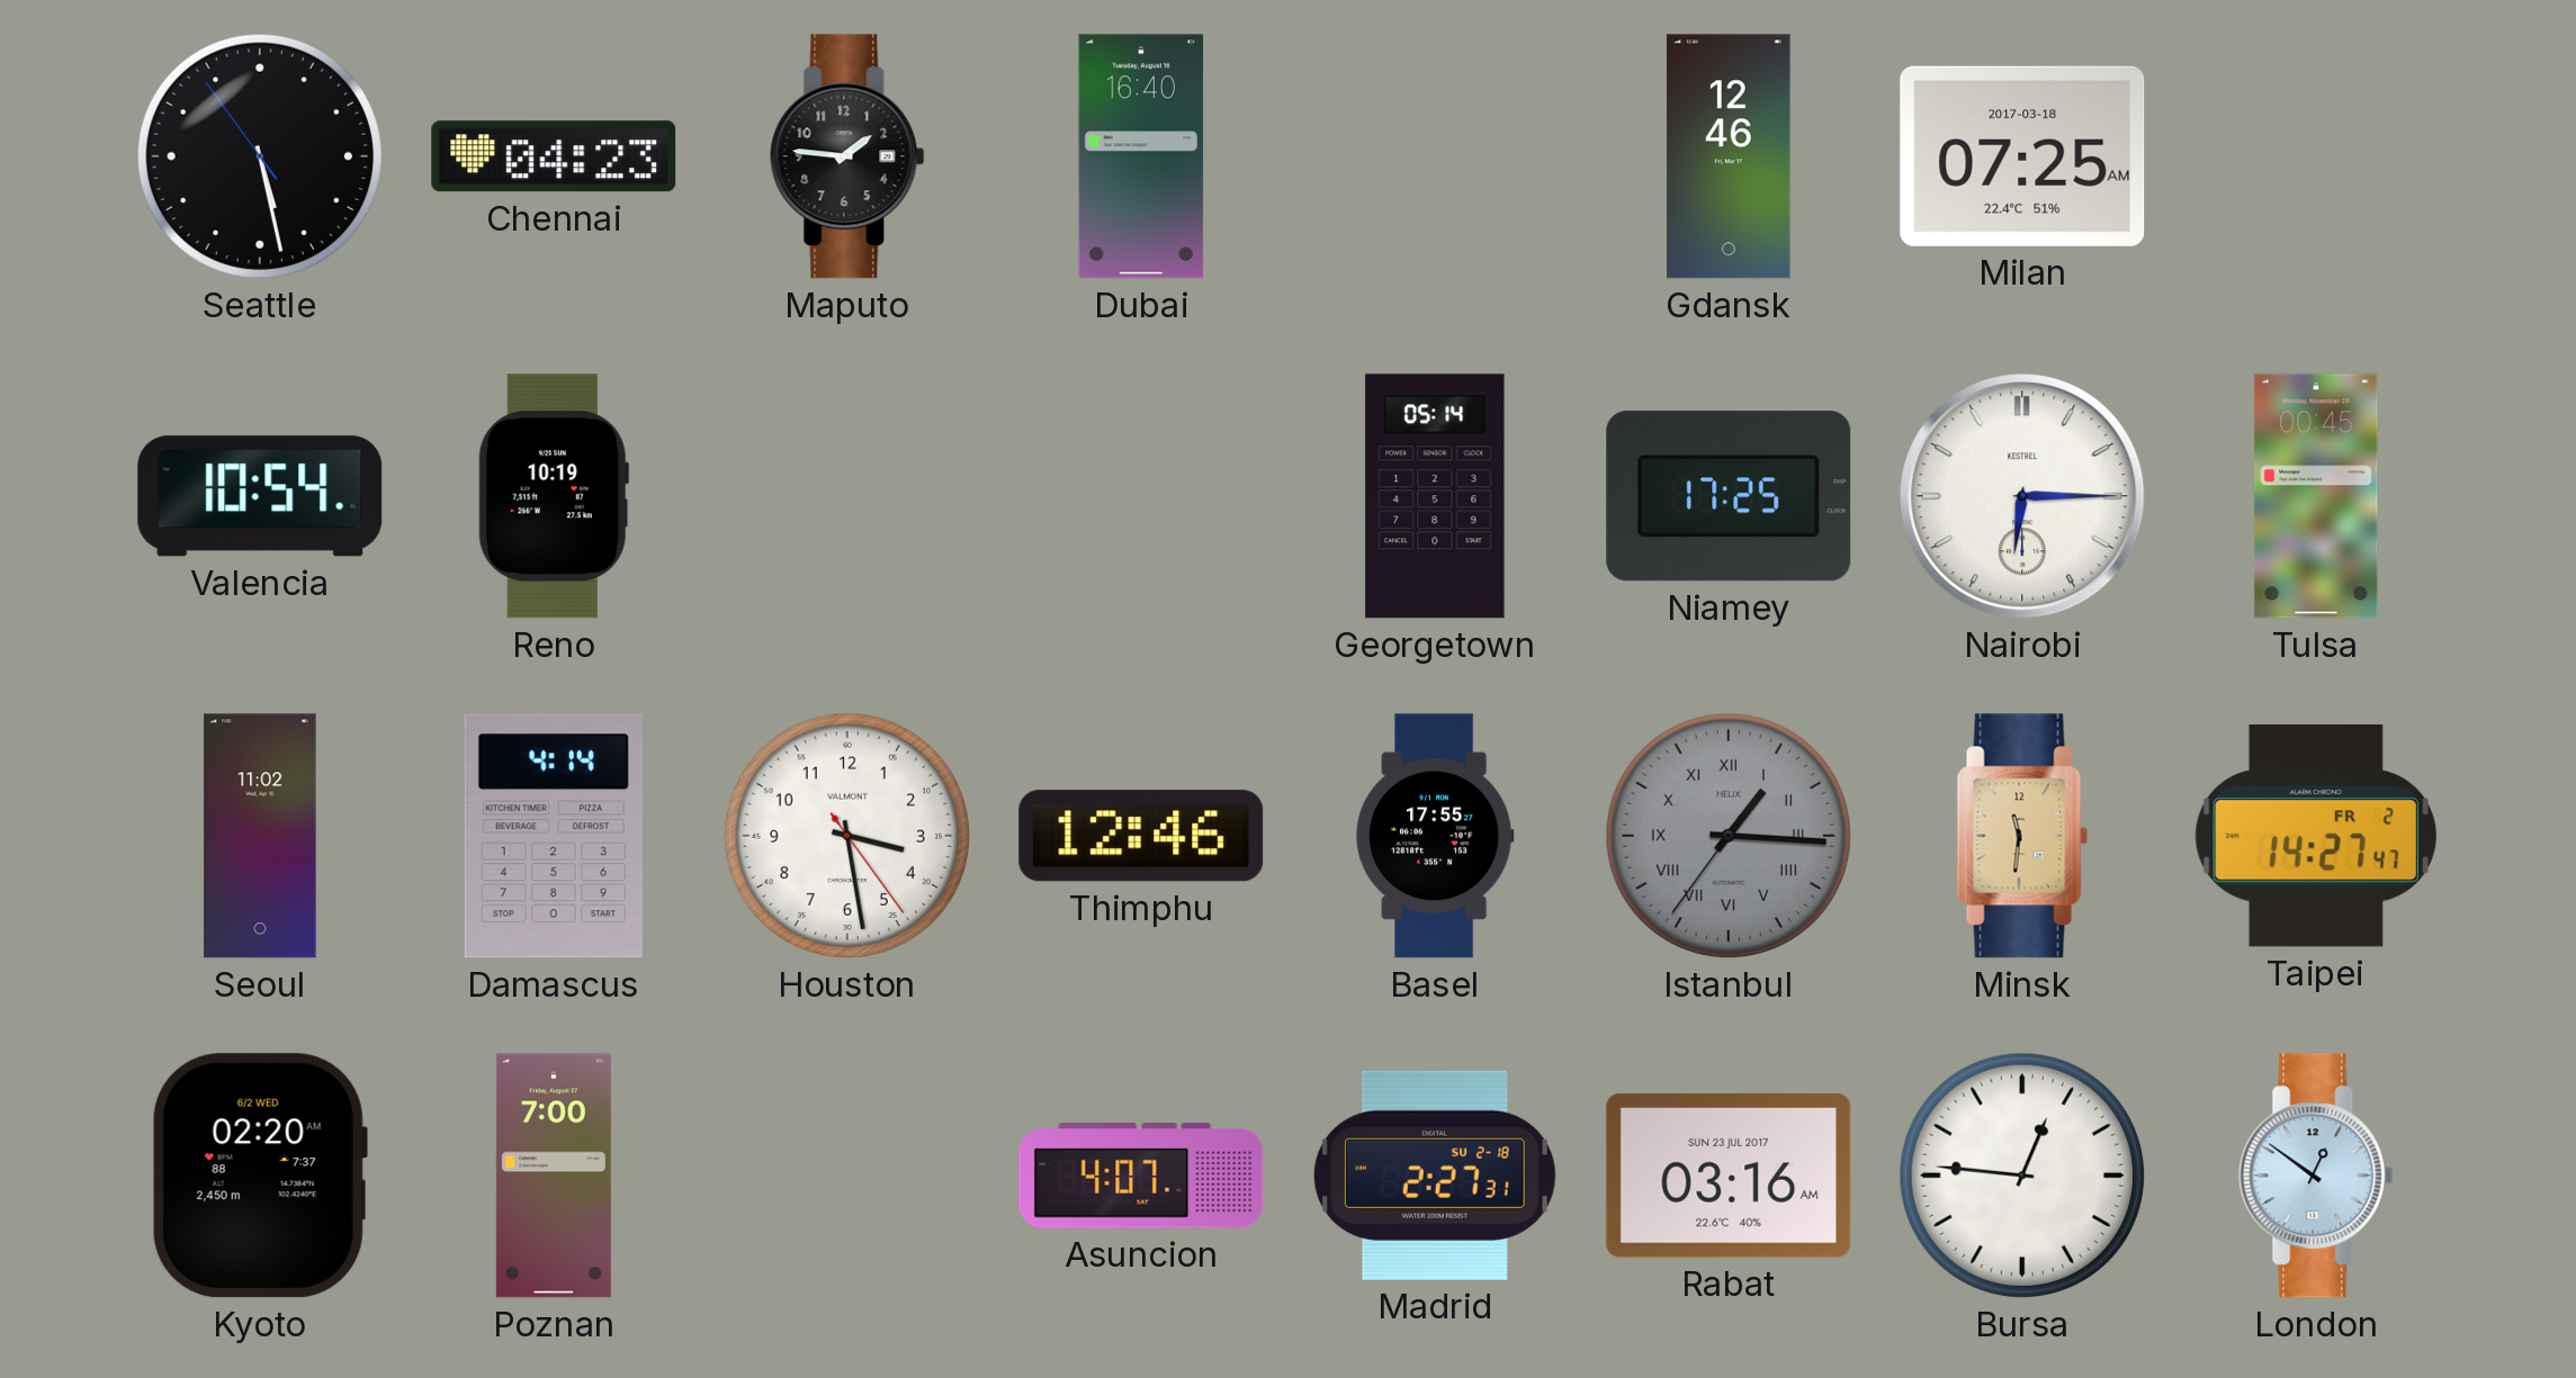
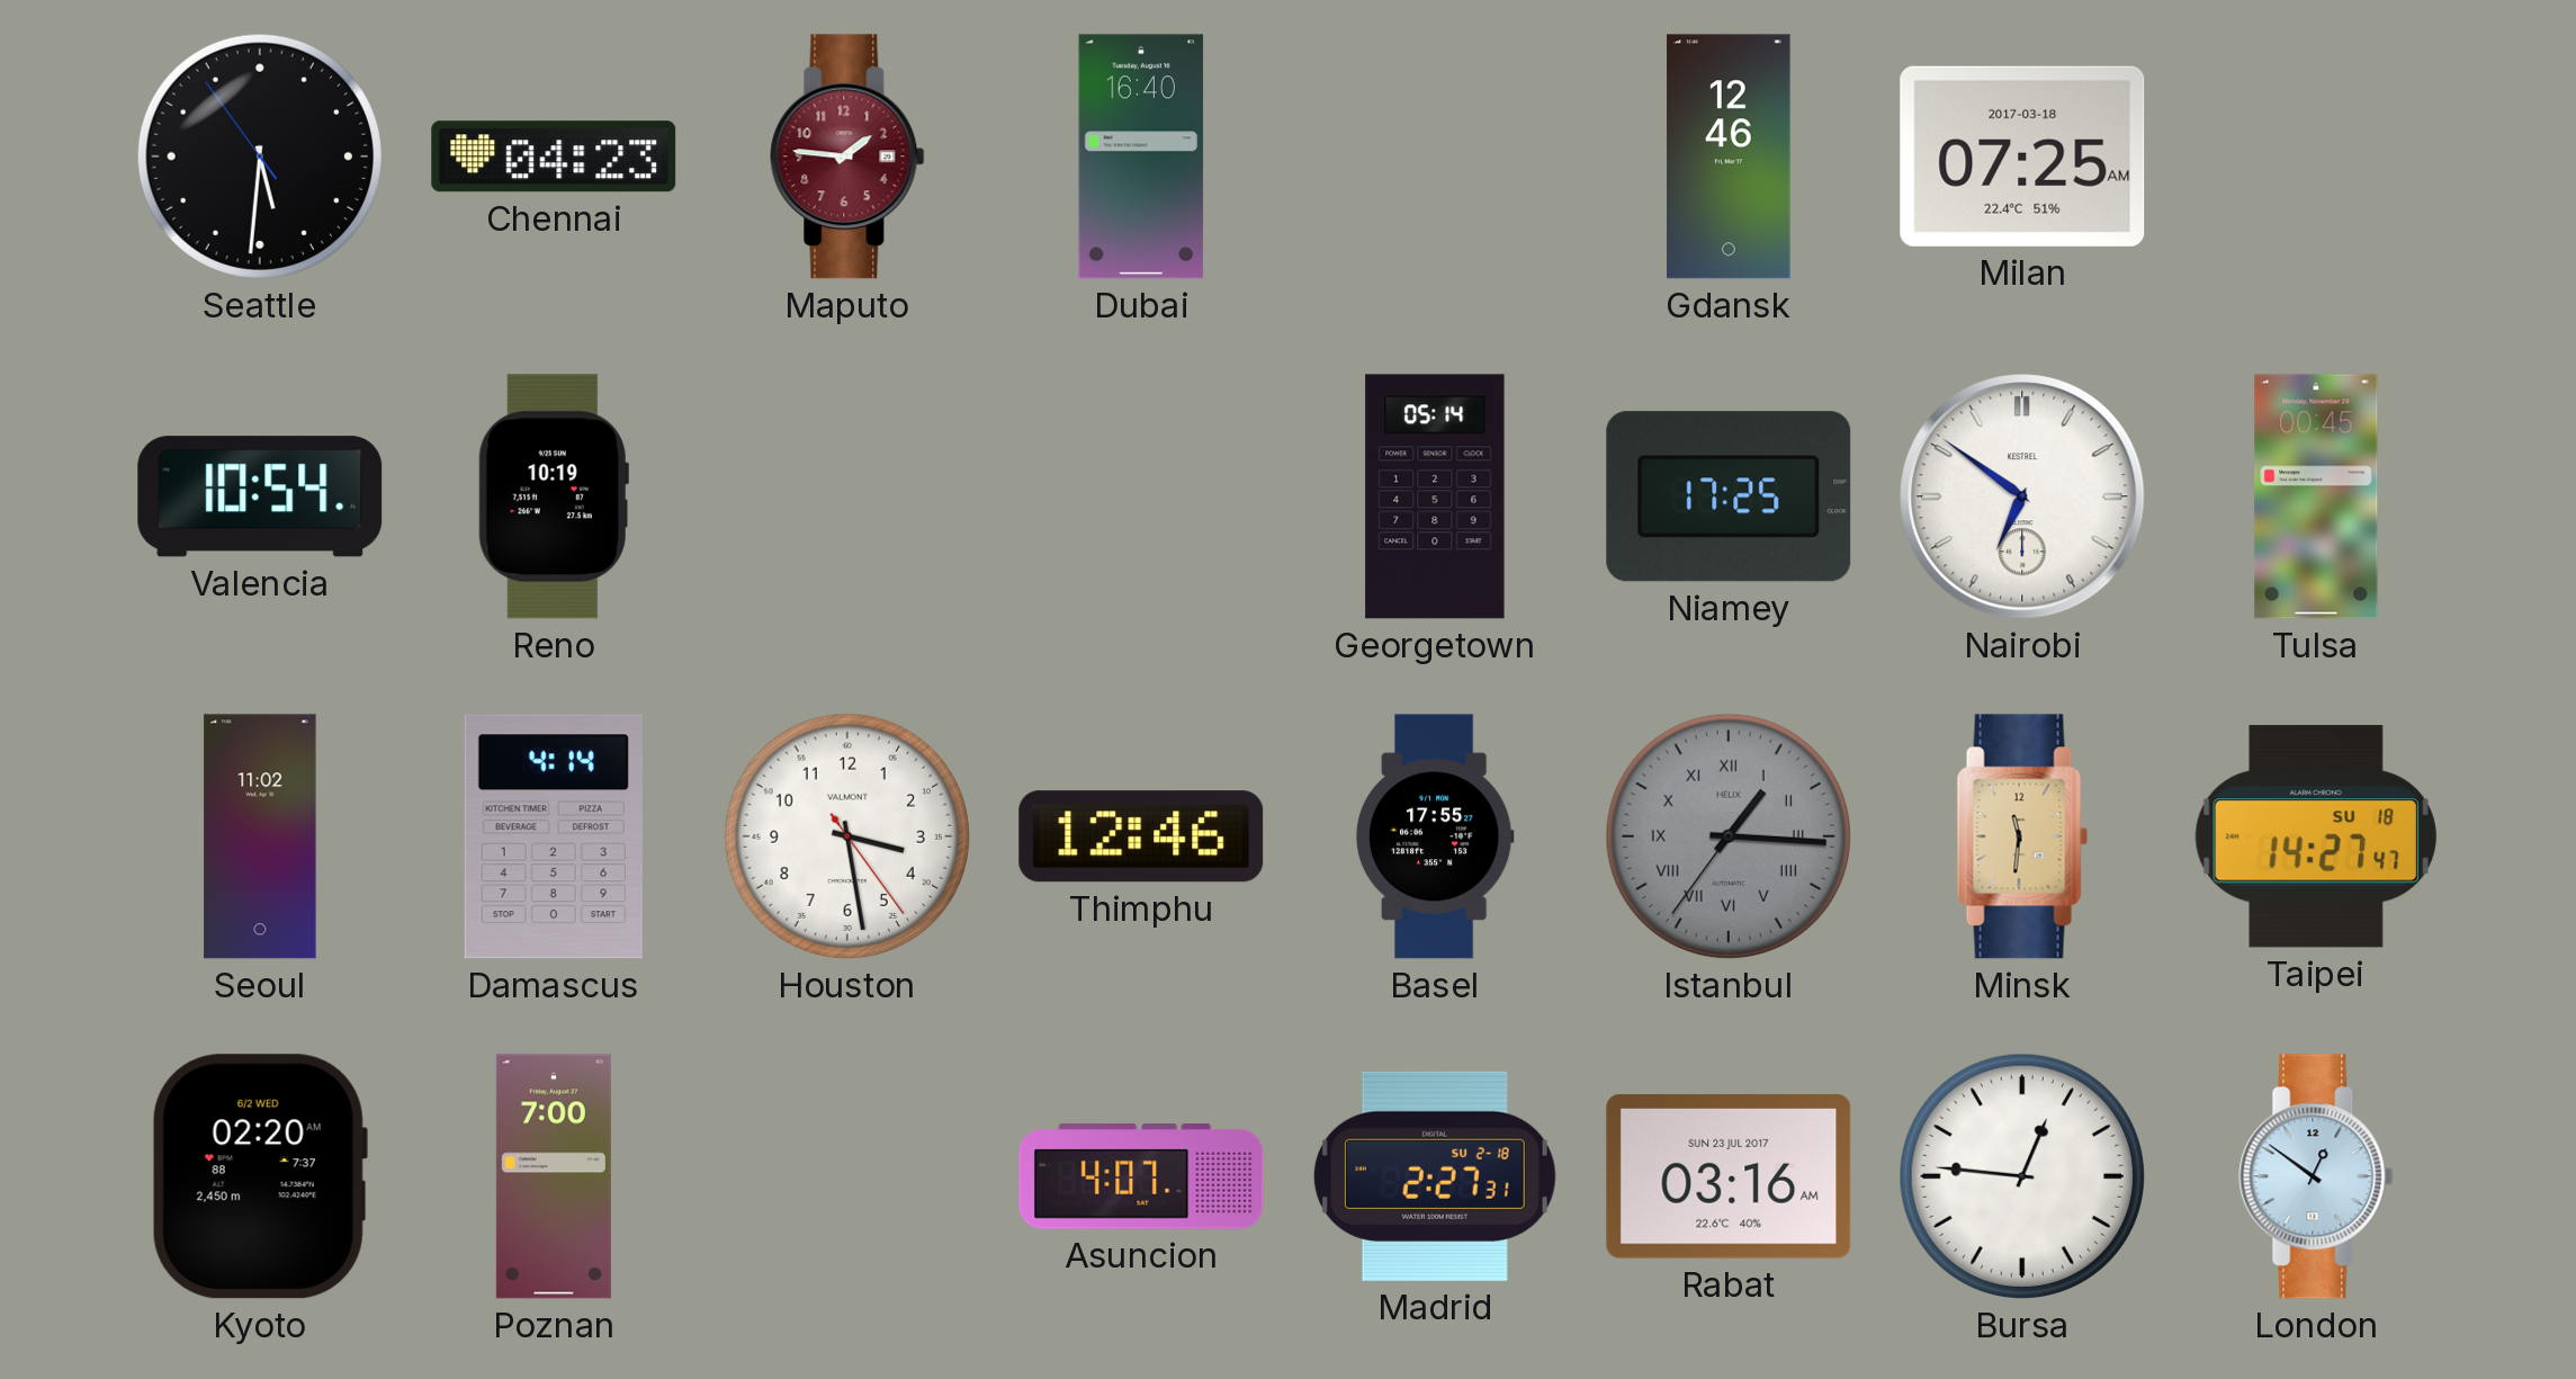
Seattle: 5:27 -> 5:30 (260, 156)
Maputo dial: black -> burgundy (847, 156)
Nairobi: 6:15 -> 6:51 (2022, 496)
Taipei date: FR 2 -> SU 18 (2316, 836)
